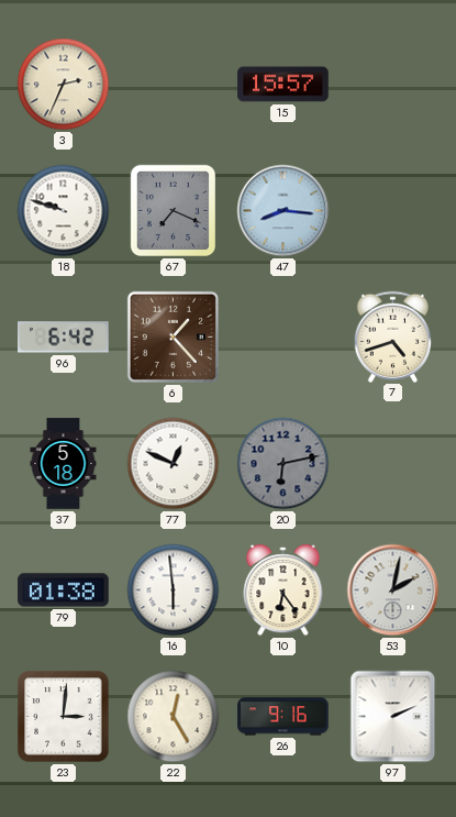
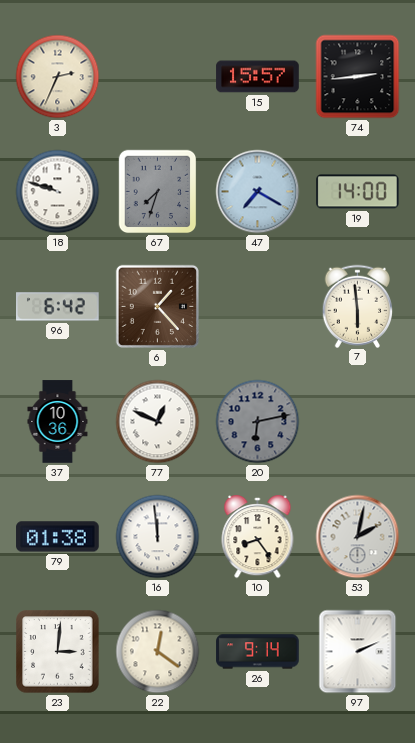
74: none -> 2:44 (358, 77)
67: 7:19 -> 7:33 (158, 192)
47: 8:16 -> 7:20 (258, 192)
19: none -> 14:00 (358, 192)
7: 4:42 -> 5:59 (358, 306)
37: 5:18 -> 10:36 (58, 422)
16: 5:59 -> 11:59 (158, 537)
10: 6:24 -> 8:24 (258, 538)
22: 12:25 -> 12:21 (158, 652)
26: 9:16 -> 9:14 (258, 652)
